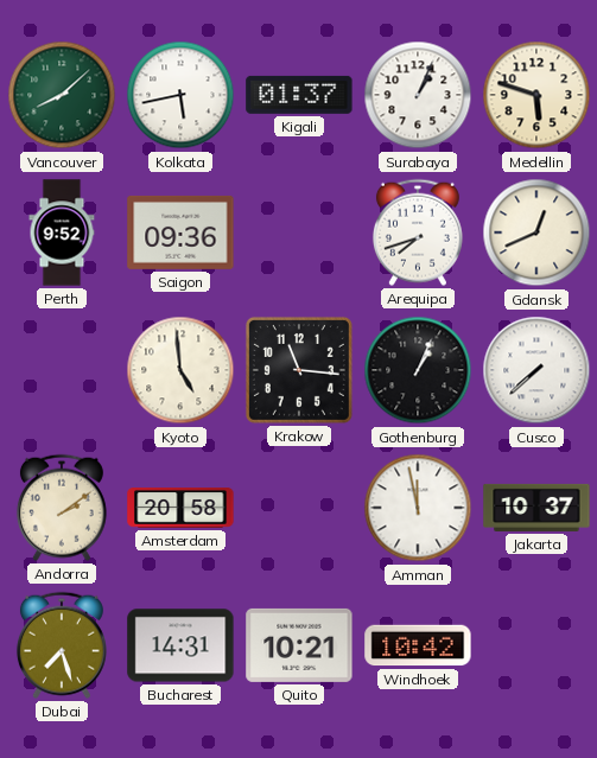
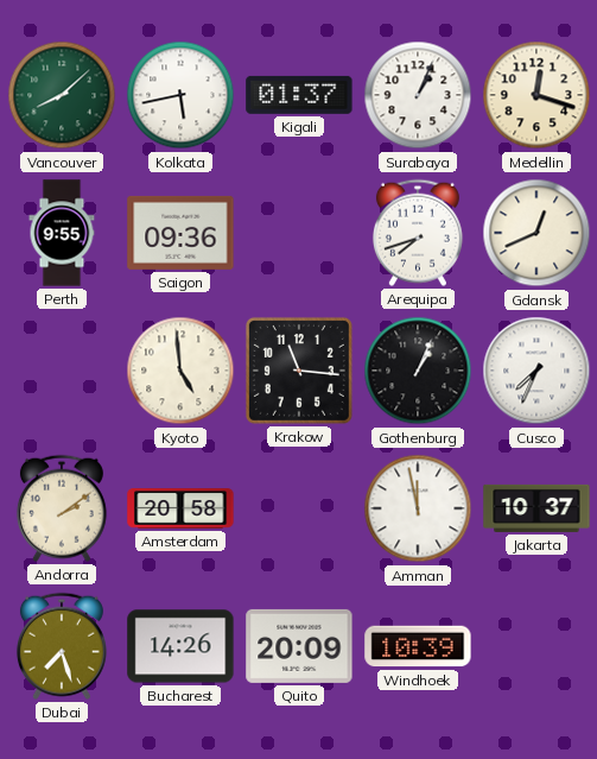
Medellin: 5:48 -> 12:18 (536, 95)
Perth: 9:52 -> 9:55 (62, 233)
Cusco: 7:38 -> 7:34 (536, 371)
Bucharest: 14:31 -> 14:26 (180, 646)
Quito: 10:21 -> 20:09 (299, 646)
Windhoek: 10:42 -> 10:39 (418, 646)
